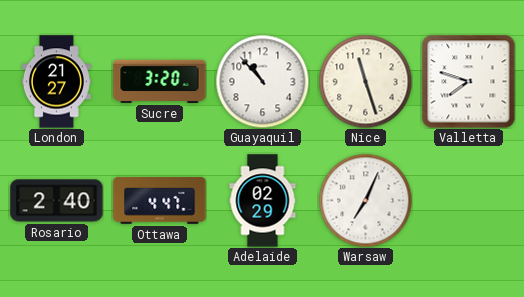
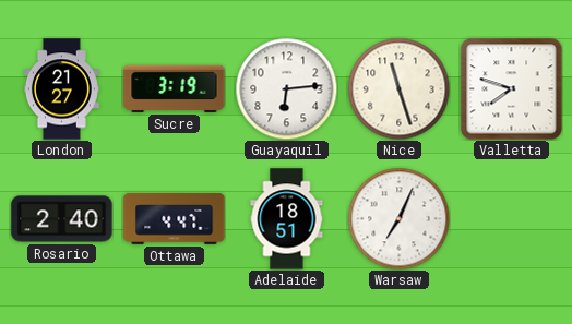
Sucre: 3:20 -> 3:19 (175, 88)
Guayaquil: 10:53 -> 6:14 (286, 88)
Adelaide: 02:29 -> 18:51 (287, 219)
